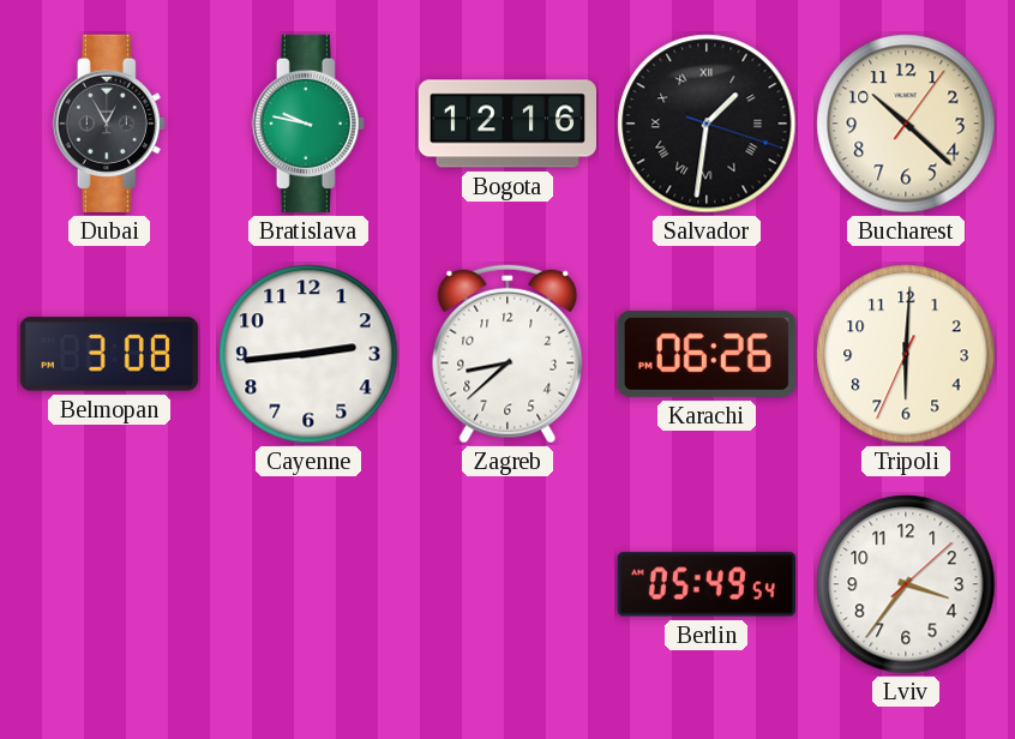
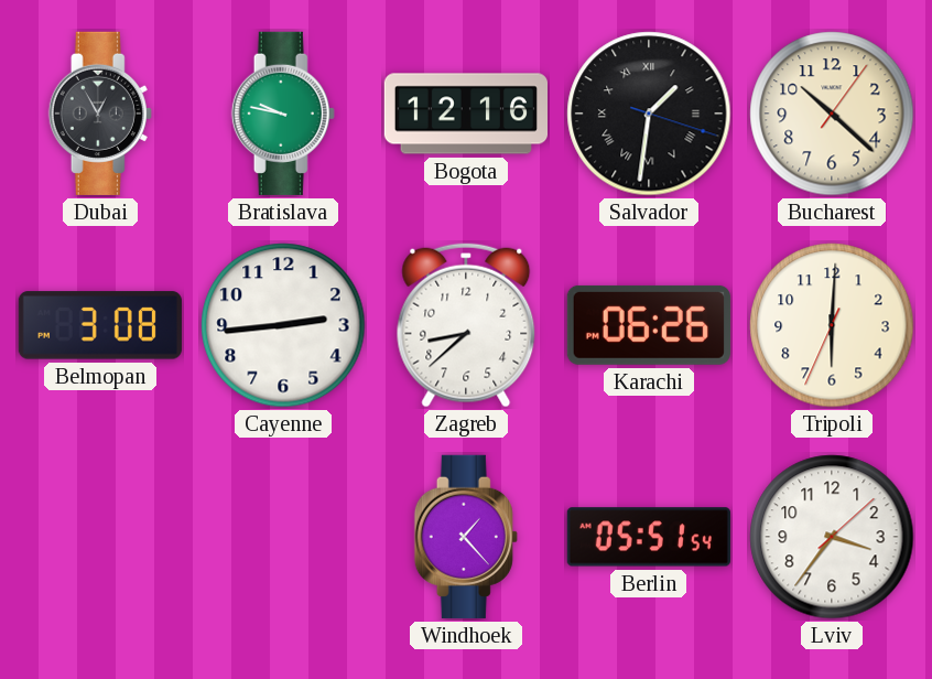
Windhoek: none -> 1:23 (466, 537)
Berlin: 05:49 -> 05:51 (649, 537)
